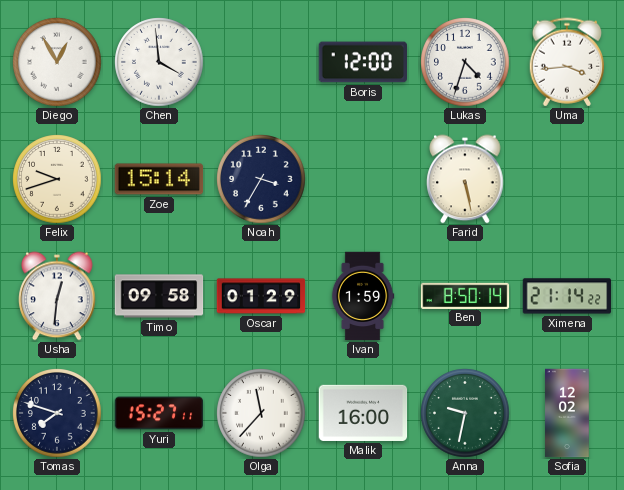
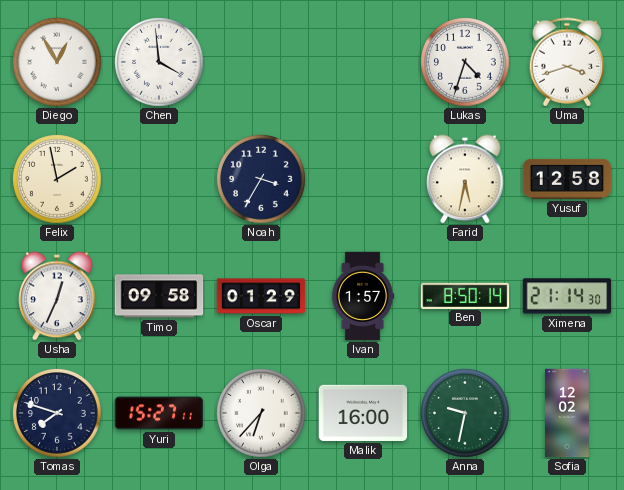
Boris: 12:00 -> none (362, 62)
Uma: 3:44 -> 3:42 (567, 62)
Felix: 9:42 -> 1:58 (57, 179)
Zoe: 15:14 -> none (159, 179)
Farid: 5:28 -> 5:32 (465, 179)
Yusuf: none -> 12:58 (567, 179)
Usha: 12:31 -> 12:34 (57, 296)
Ivan: 1:59 -> 1:57 (363, 296)
Ximena: 21:14:22 -> 21:14:30 (567, 296)
Olga: 11:37 -> 6:37 (261, 413)
